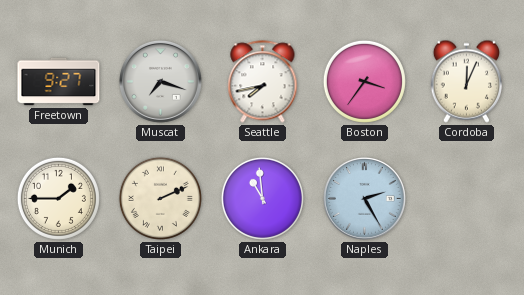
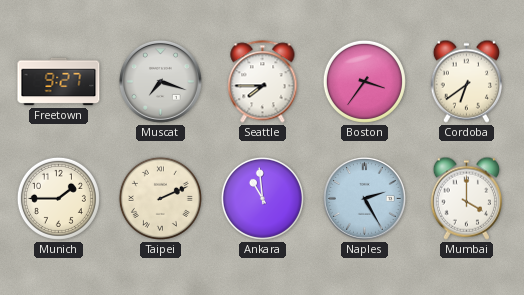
Seattle: 7:43 -> 7:45 (263, 82)
Cordoba: 12:04 -> 6:39 (466, 81)
Mumbai: none -> 4:00 (466, 198)
